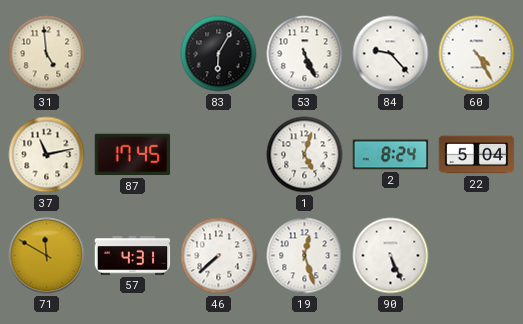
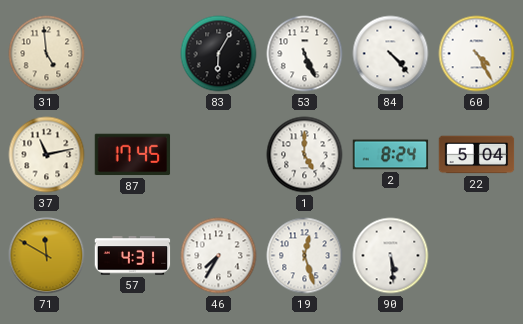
84: 9:23 -> 4:23 (391, 54)
1: 5:03 -> 5:00 (305, 155)
46: 7:38 -> 7:35 (219, 256)
90: 5:26 -> 5:29 (391, 256)
